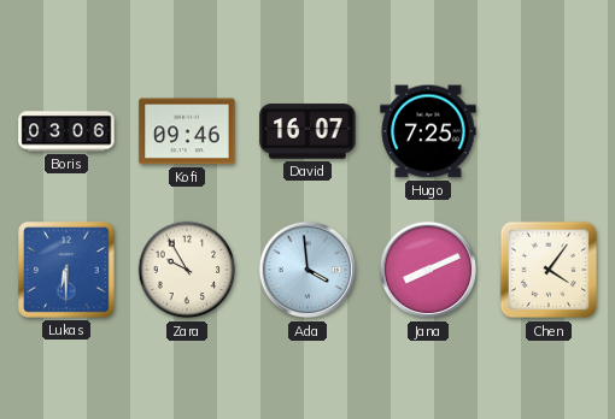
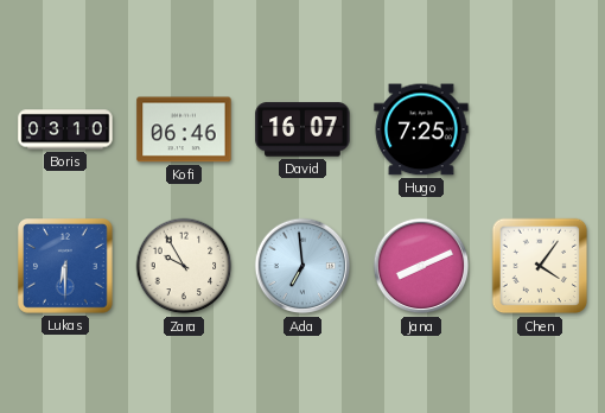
Boris: 03:06 -> 03:10 (65, 129)
Kofi: 09:46 -> 06:46 (184, 129)
Ada: 3:59 -> 6:59 (302, 266)
